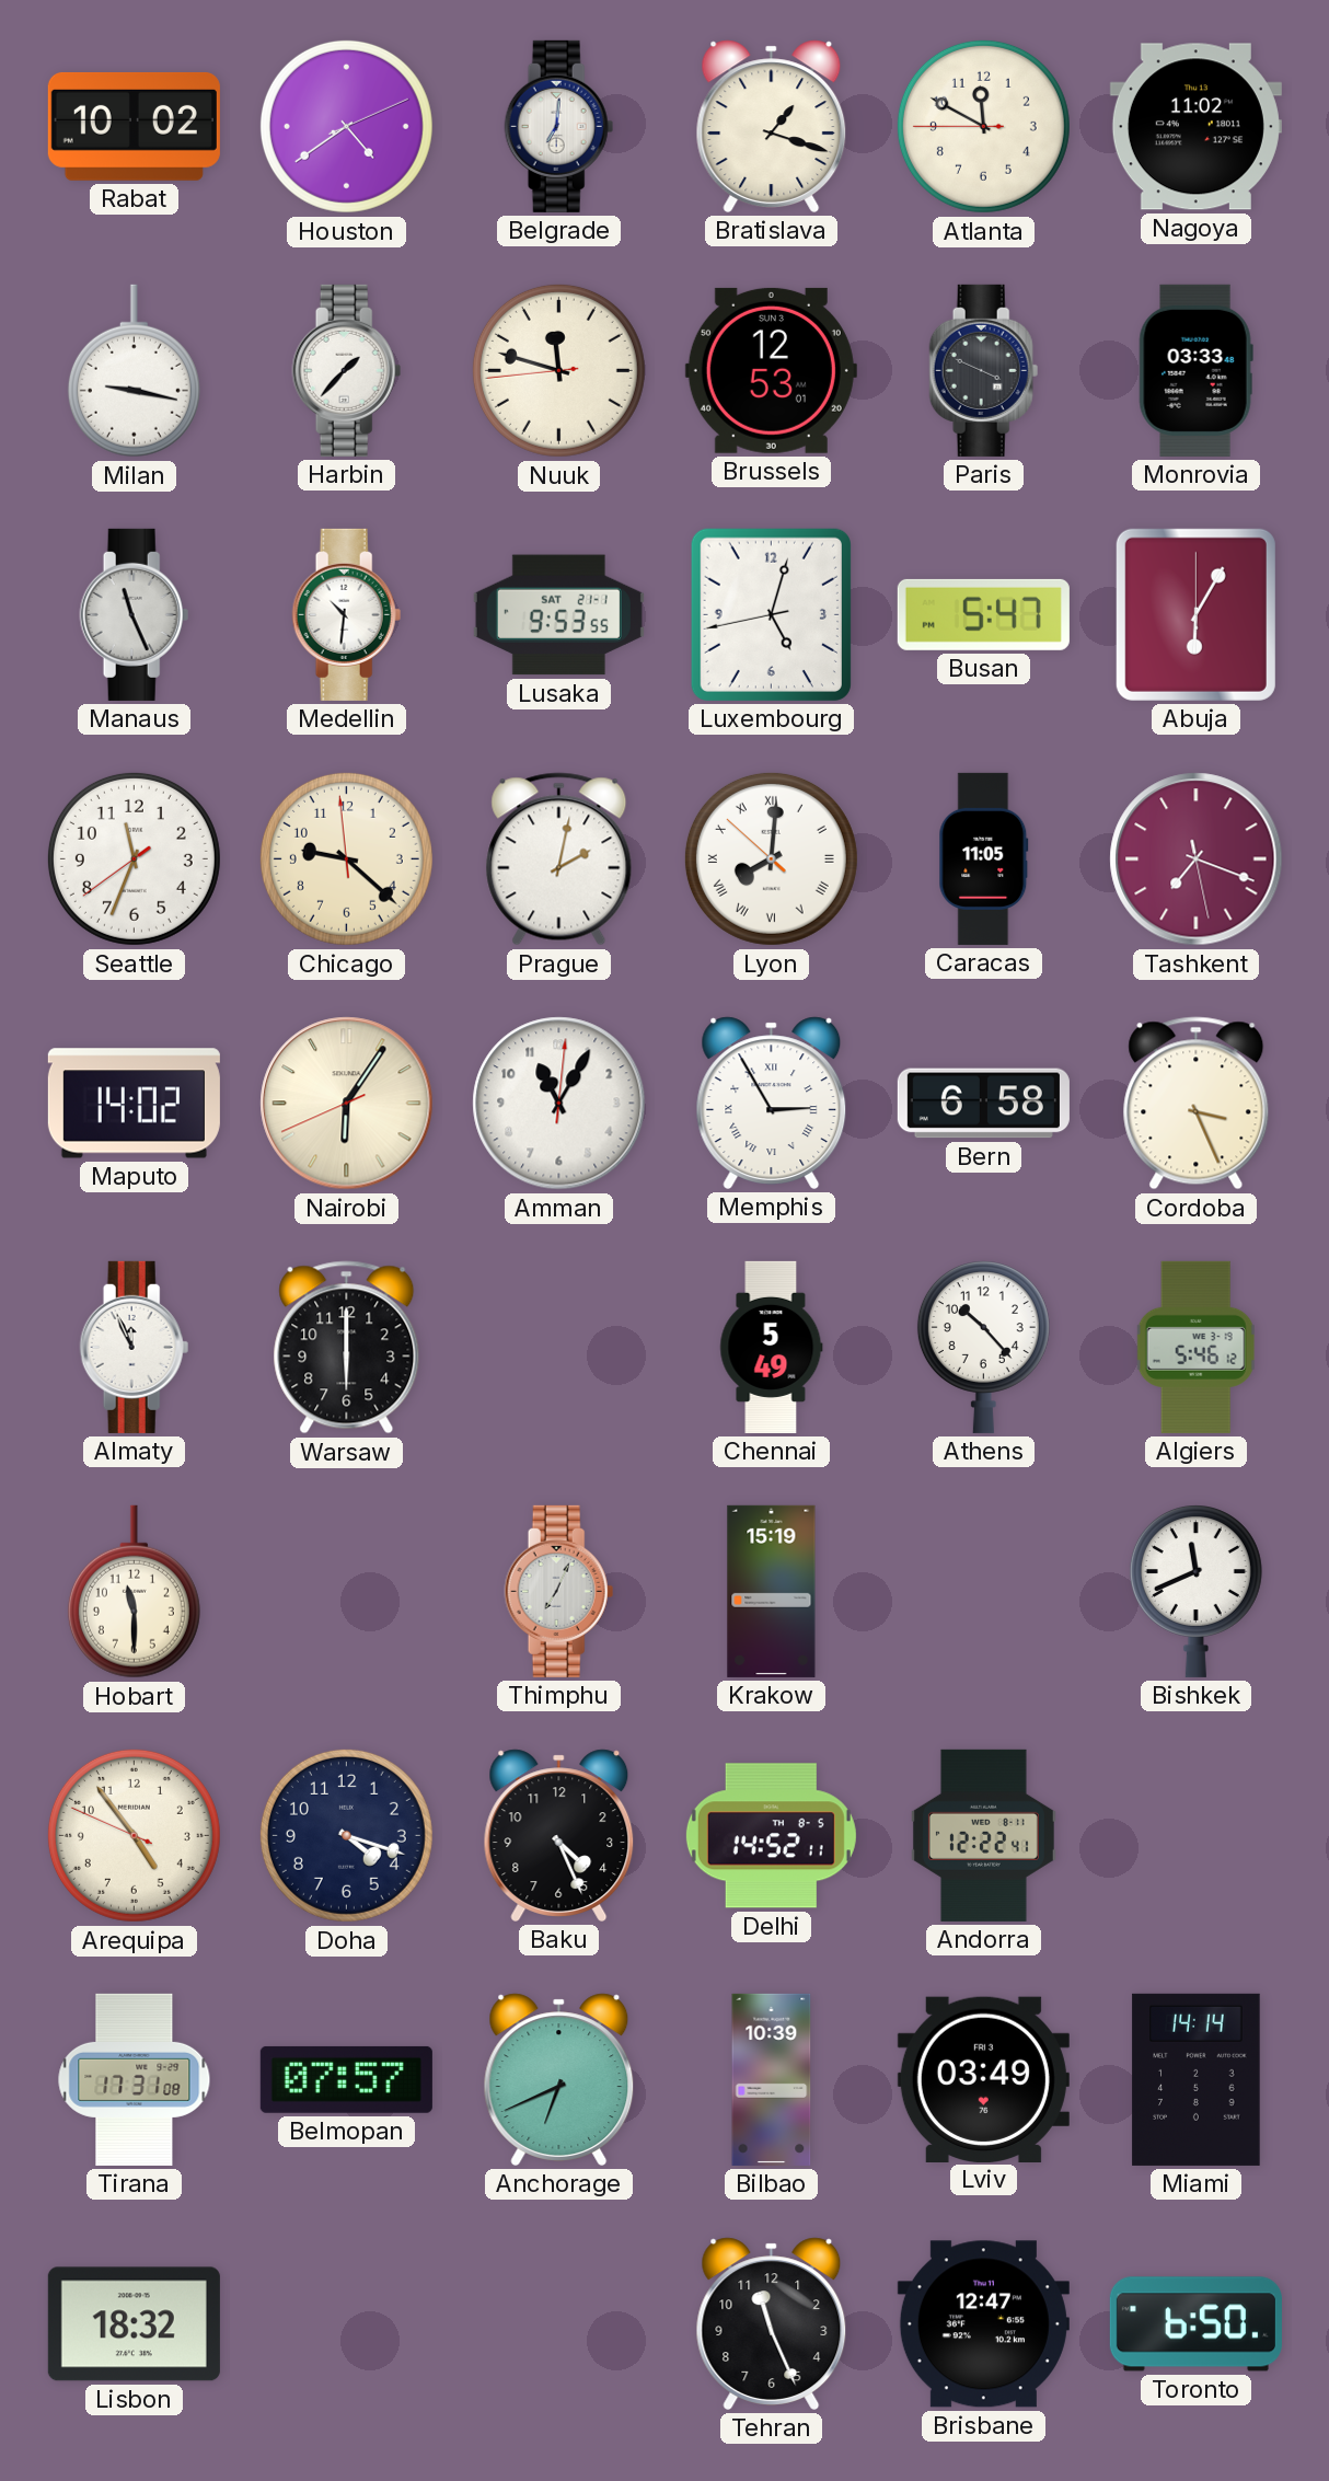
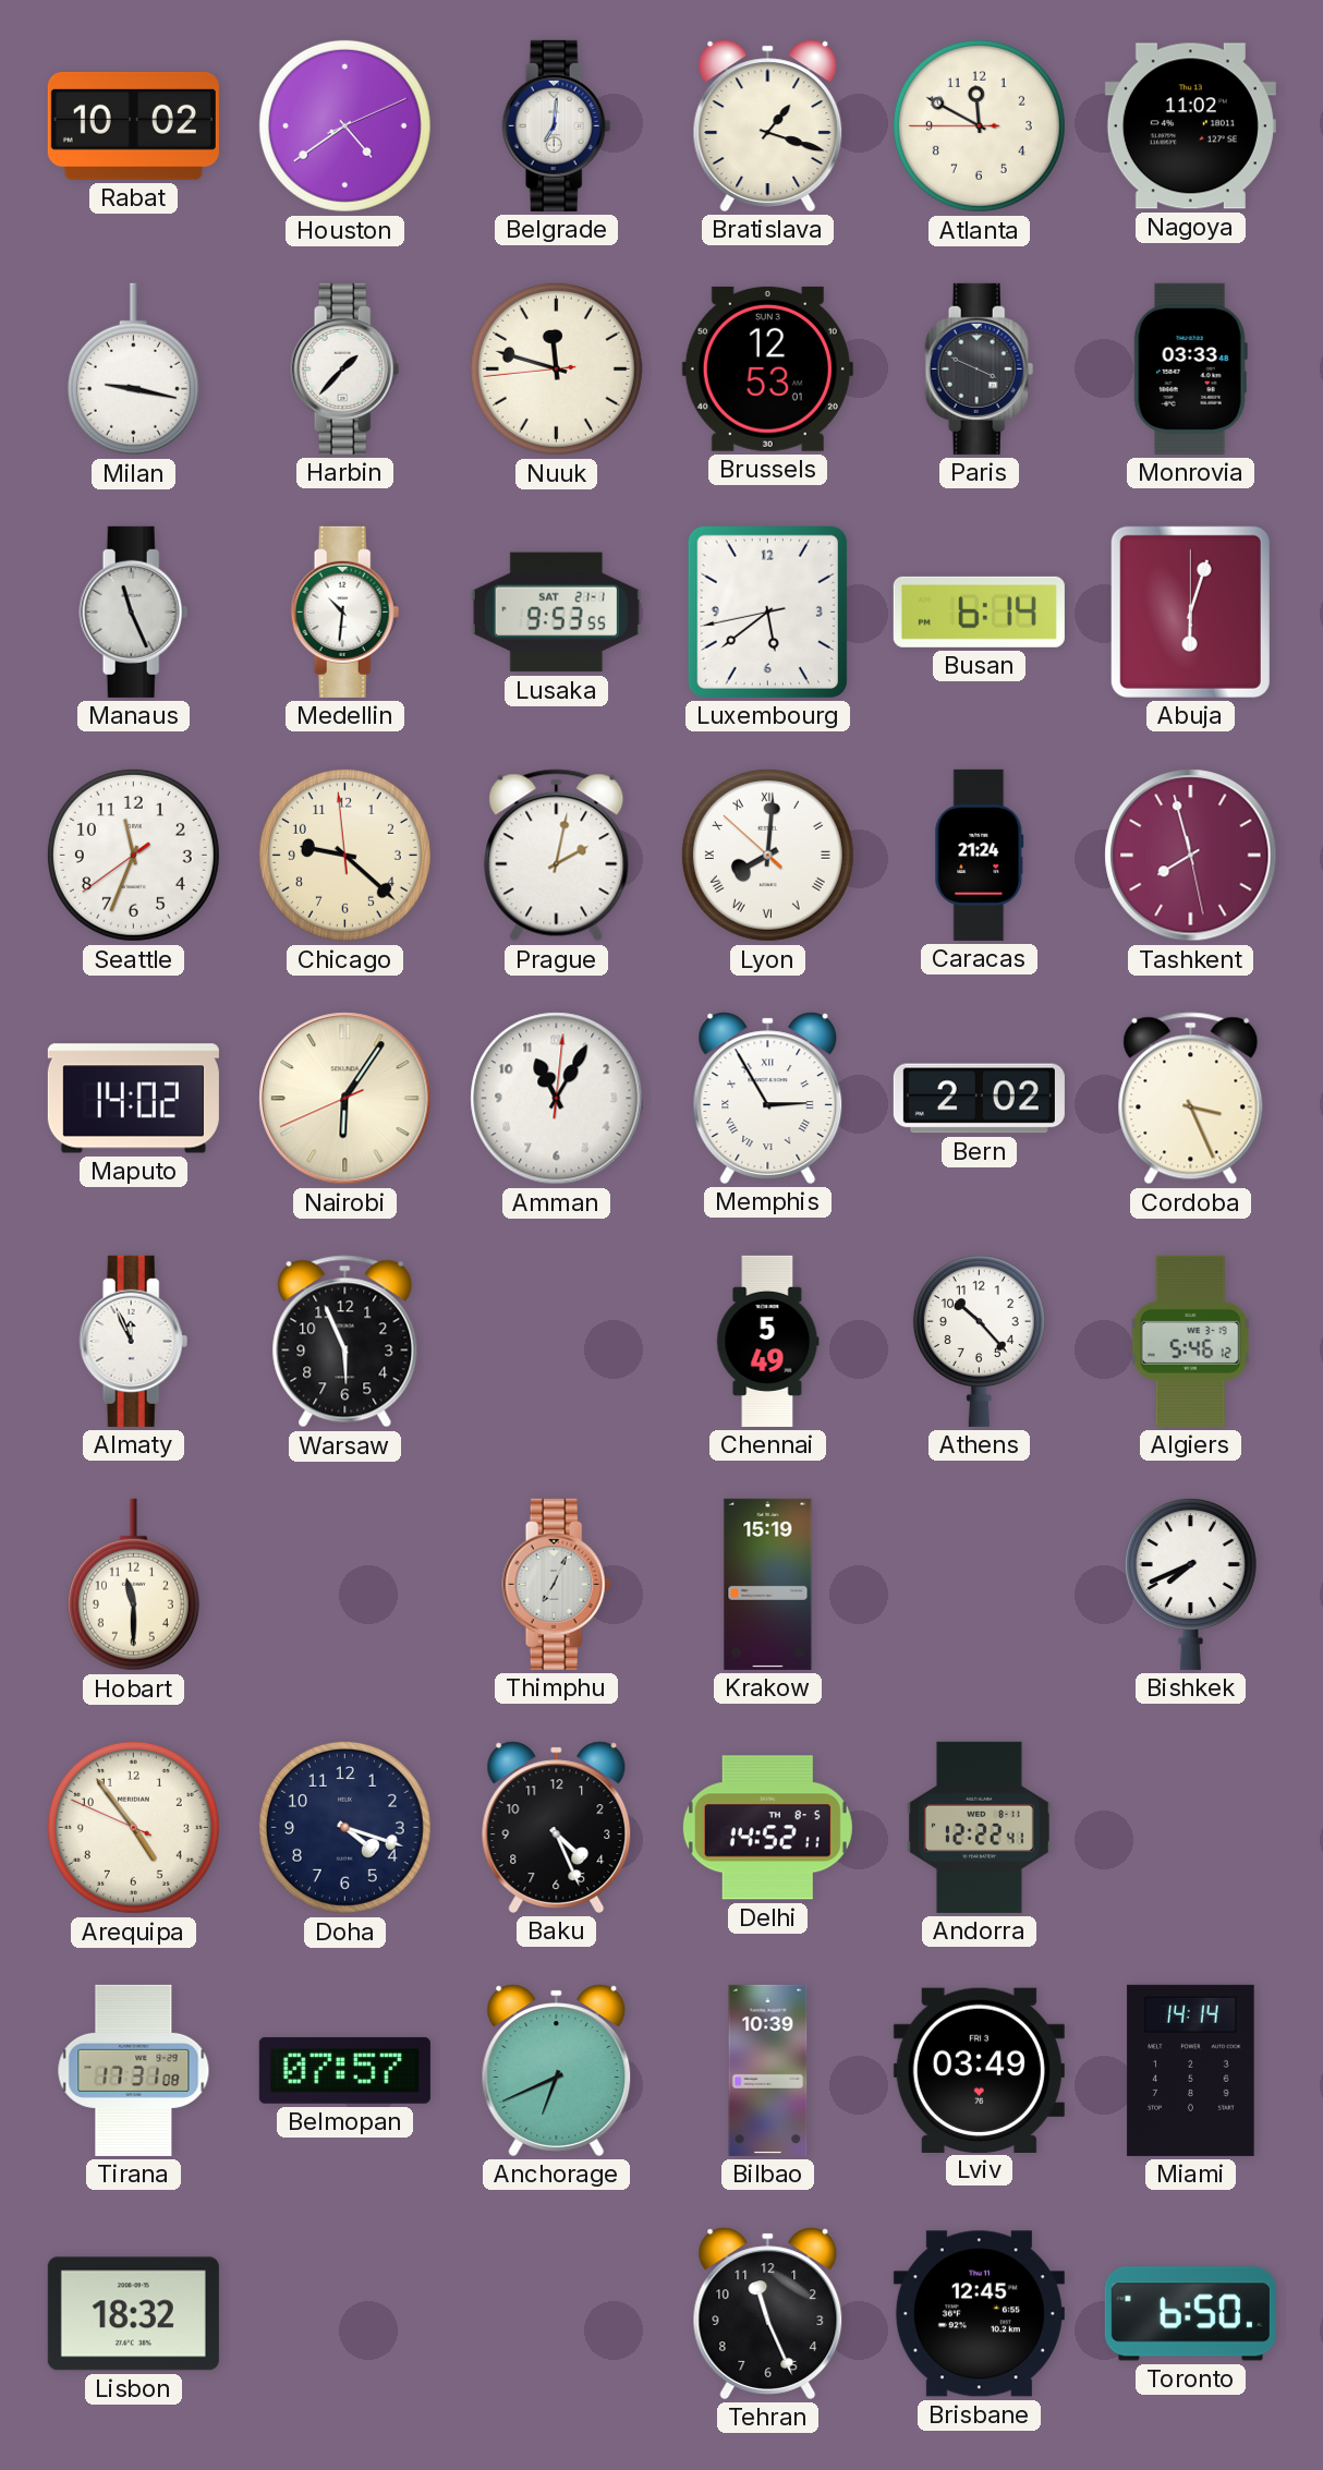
Luxembourg: 5:02 -> 5:38 (767, 612)
Busan: 5:47 -> 6:14 (979, 612)
Abuja: 6:05 -> 6:03 (1190, 612)
Caracas: 11:05 -> 21:24 (980, 855)
Tashkent: 7:18 -> 7:57 (1191, 856)
Bern: 6:58 -> 2:02 (979, 1099)
Warsaw: 6:00 -> 5:56 (345, 1342)
Bishkek: 11:41 -> 7:41 (1190, 1585)
Brisbane: 12:47 -> 12:45 (979, 2314)
